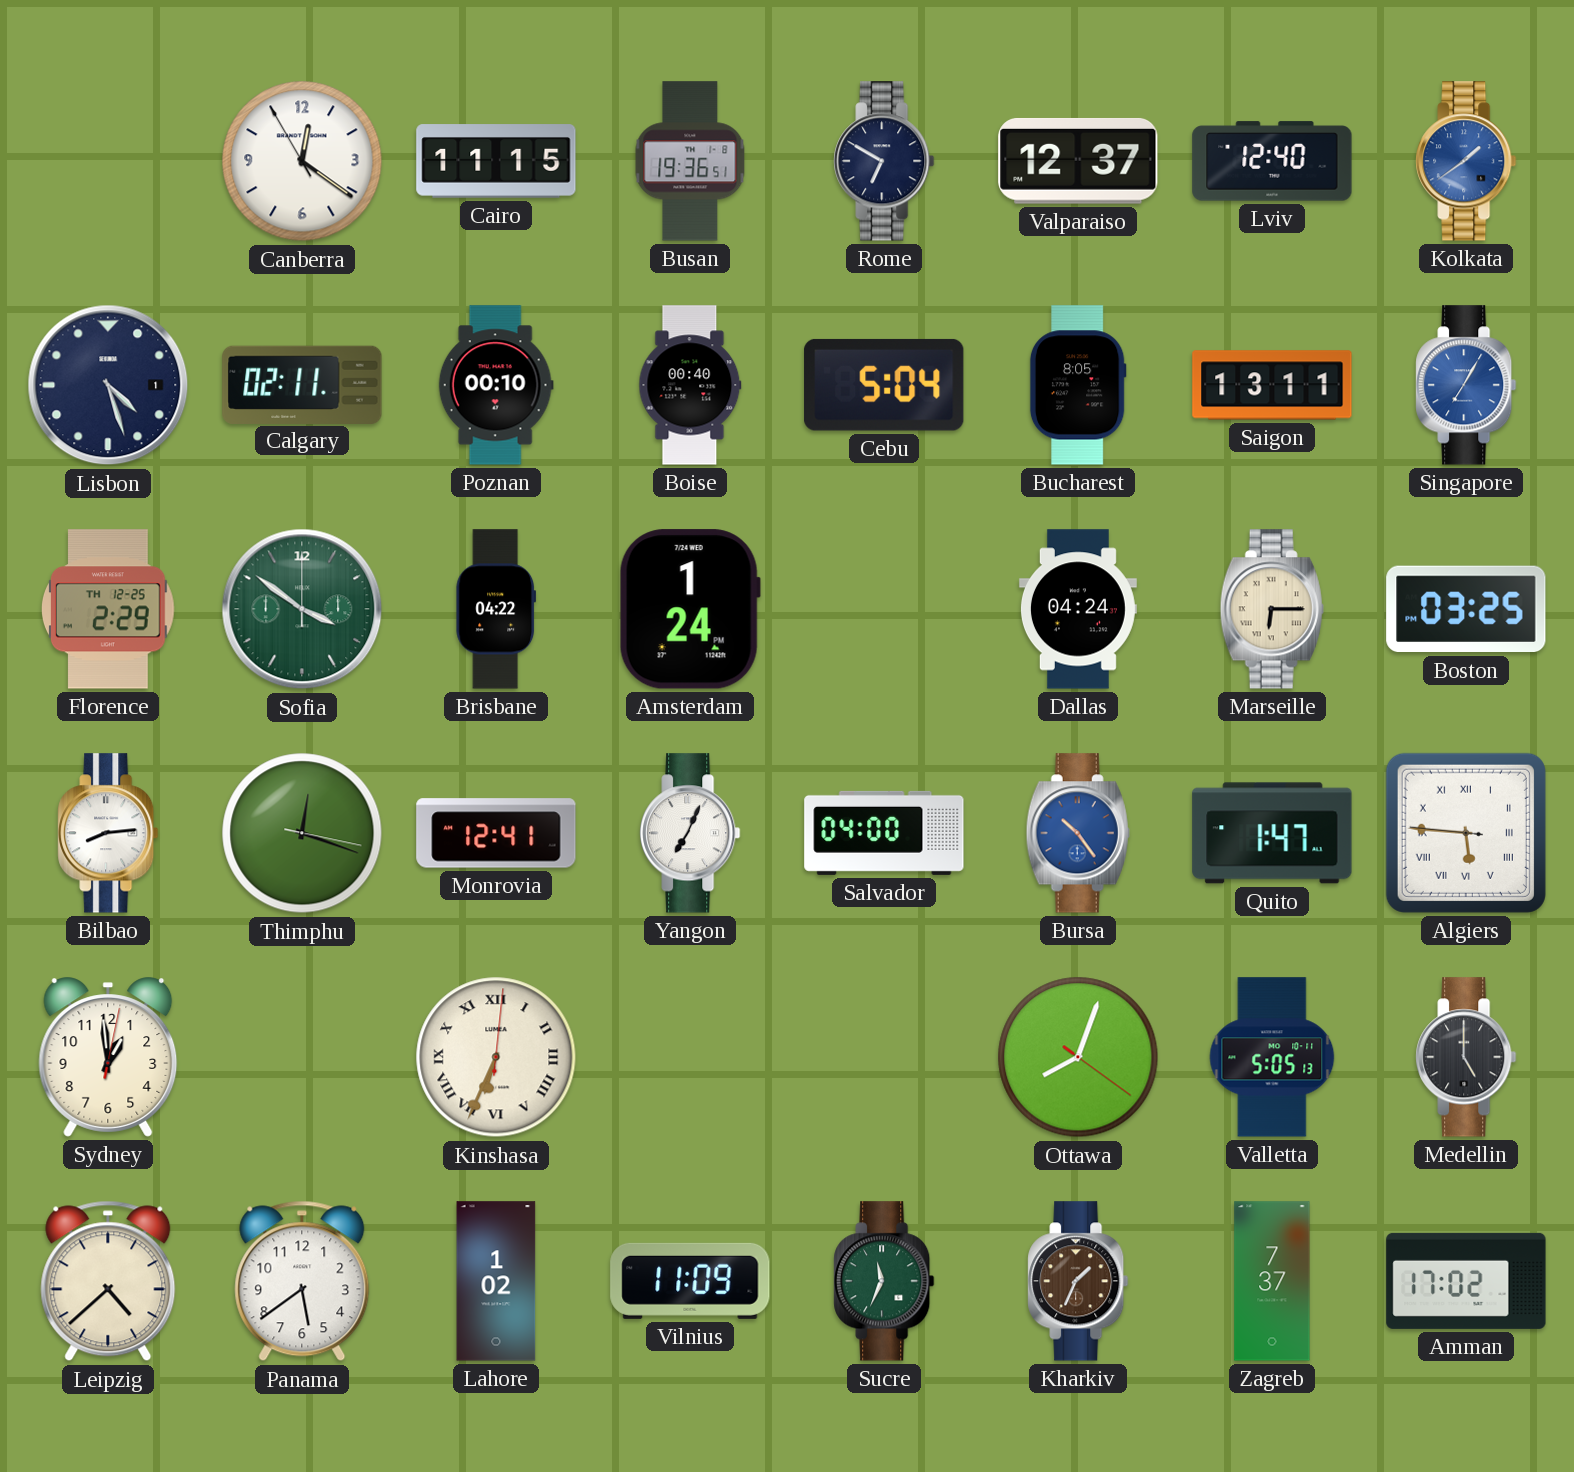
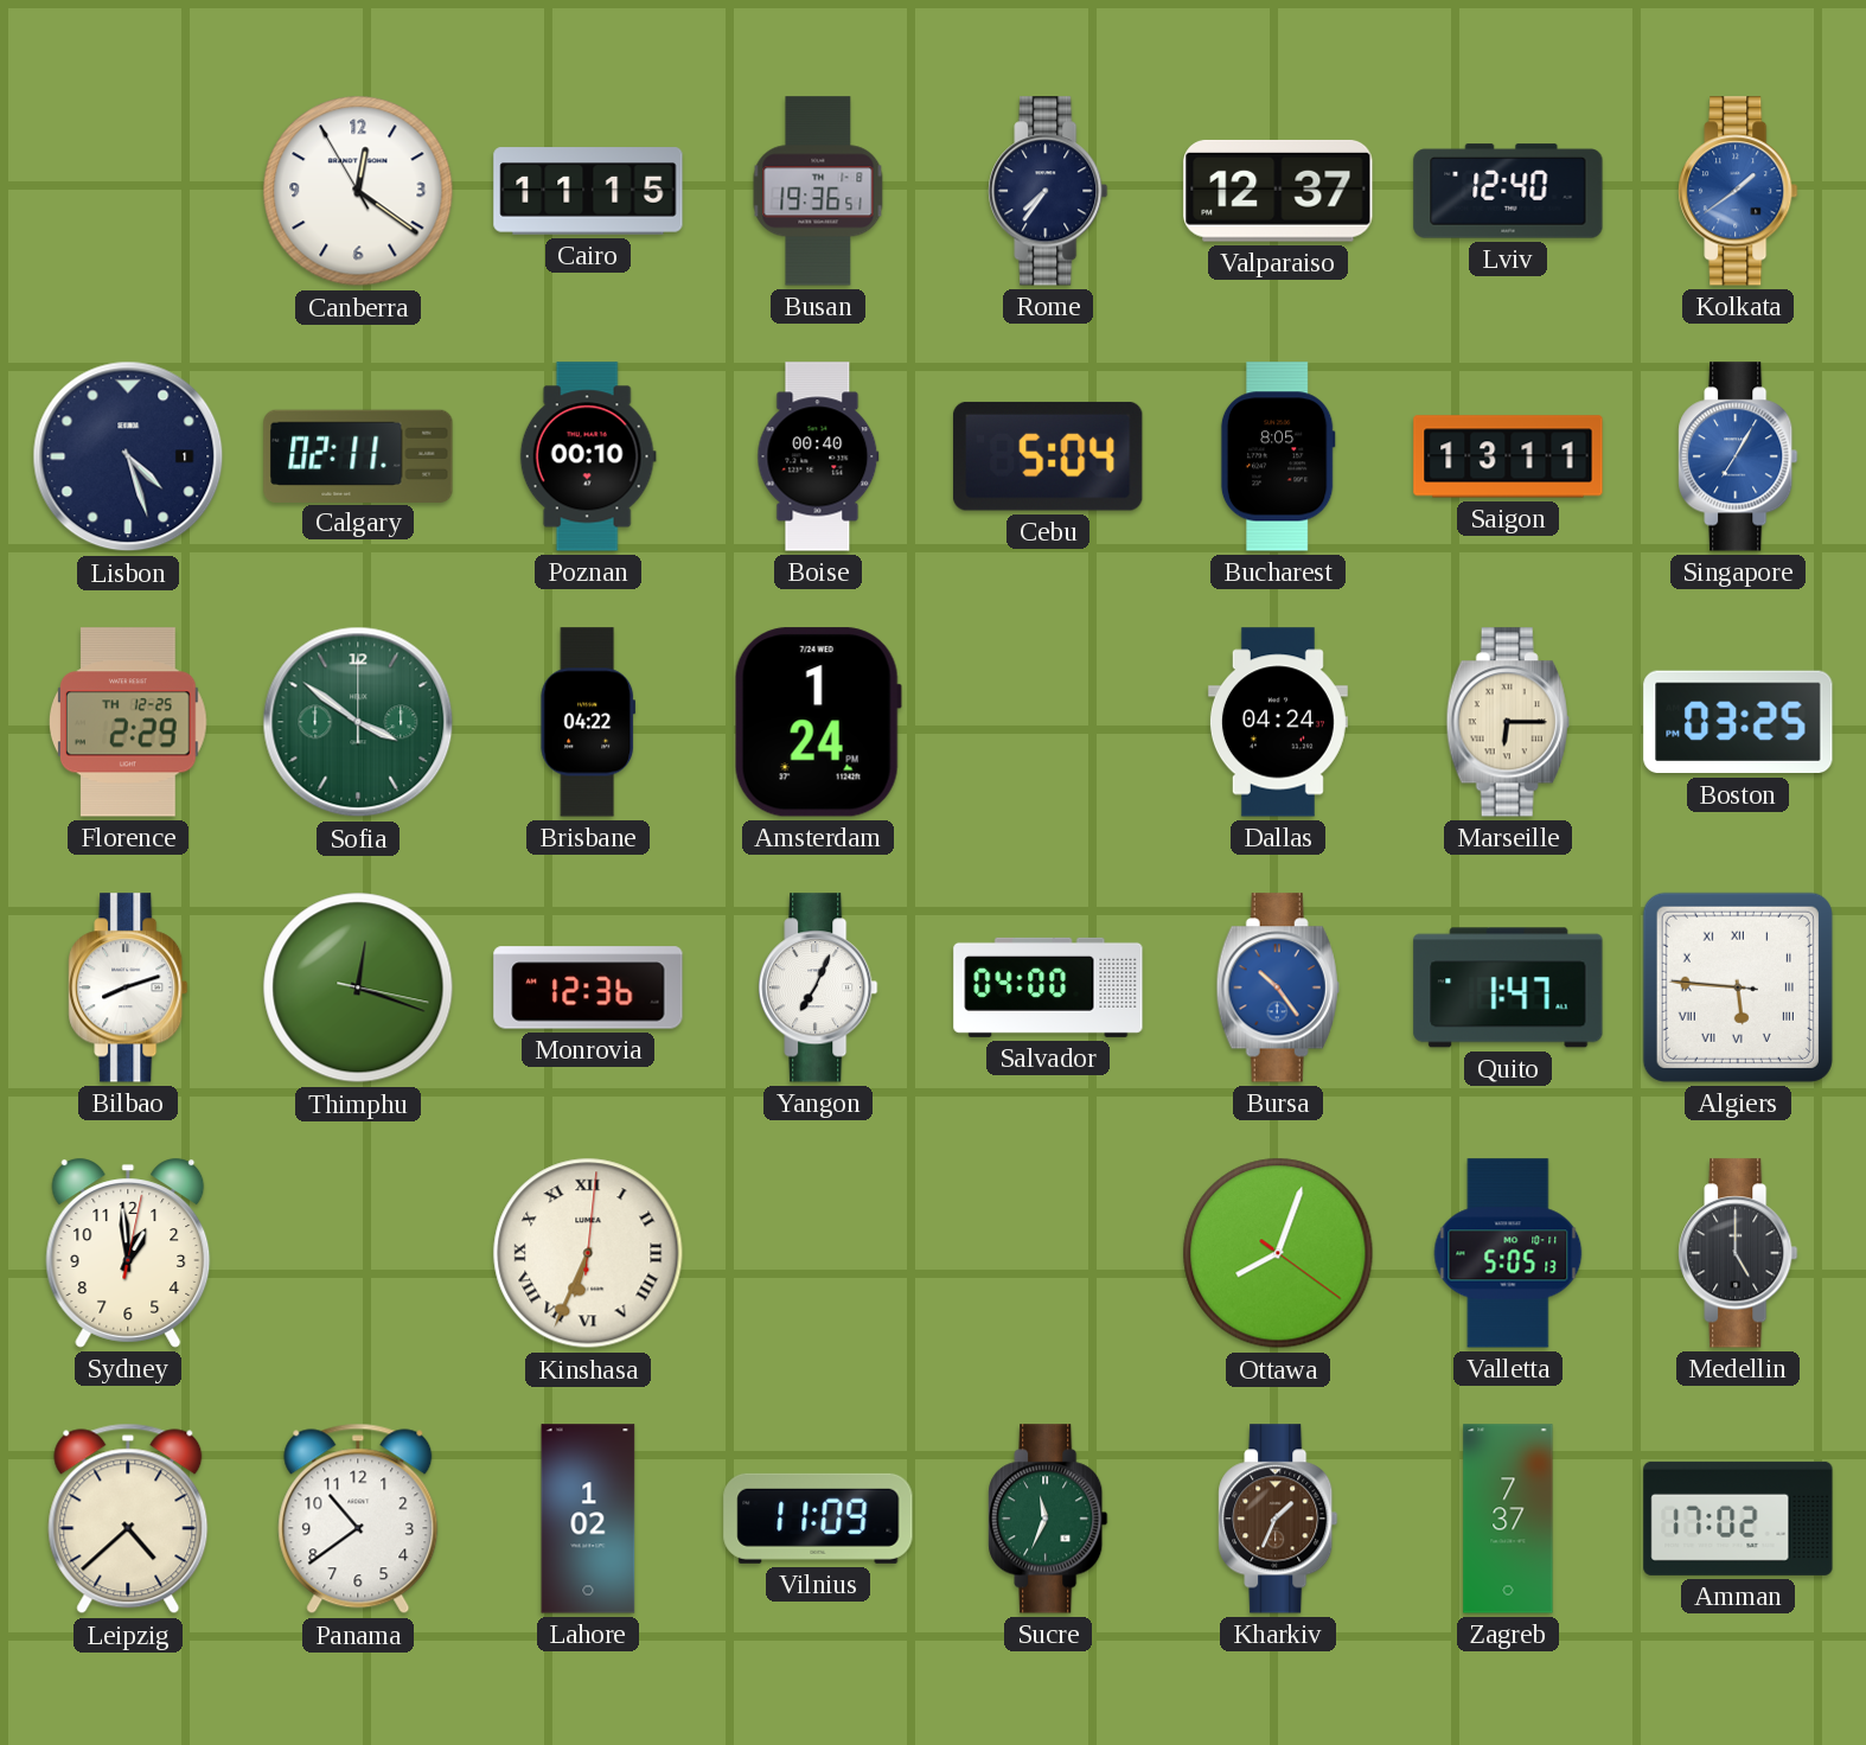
Rome: 6:50 -> 7:36 (1048, 191)
Bilbao: 8:14 -> 8:12 (128, 987)
Monrovia: 12:41 -> 12:36 (588, 987)
Panama: 5:39 -> 10:39 (358, 1519)
